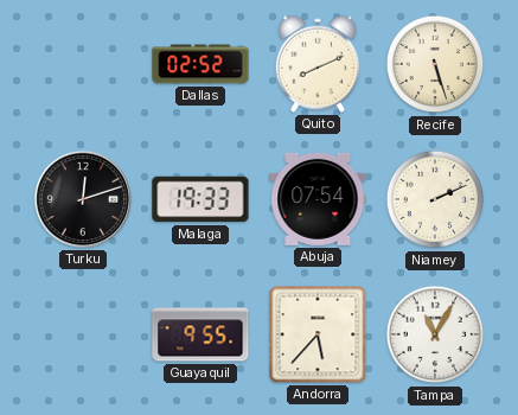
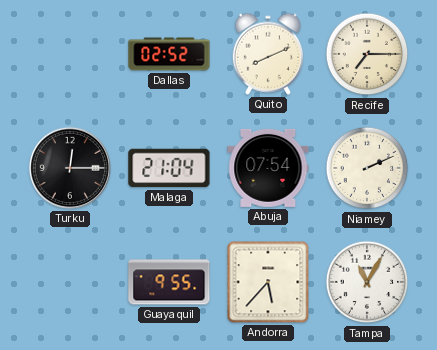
Recife: 5:27 -> 7:15 (367, 54)
Turku: 12:12 -> 12:15 (70, 168)
Malaga: 19:33 -> 21:04 (169, 168)
